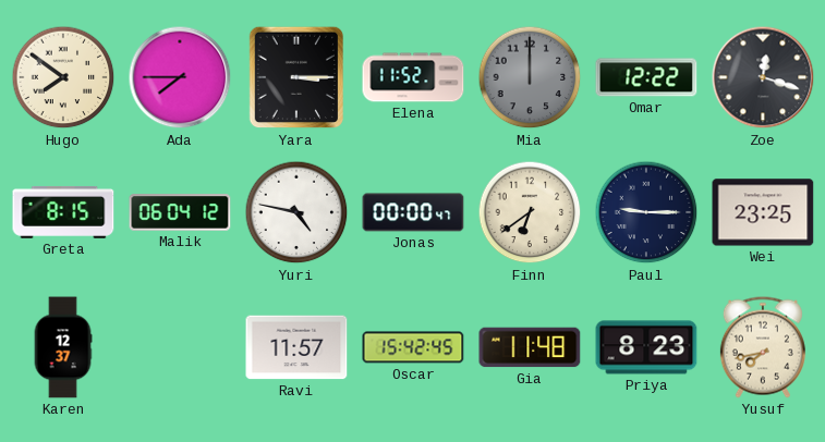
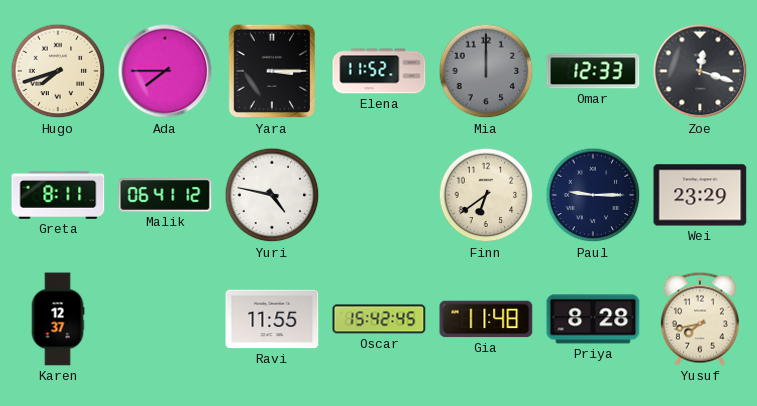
Hugo: 7:51 -> 7:42 (58, 71)
Omar: 12:22 -> 12:33 (593, 71)
Greta: 8:15 -> 8:11 (58, 195)
Malik: 06:04 -> 06:41 (165, 195)
Jonas: 00:00 -> none (413, 212)
Wei: 23:25 -> 23:29 (700, 195)
Ravi: 11:57 -> 11:55 (272, 319)
Priya: 8:23 -> 8:28 (593, 319)
